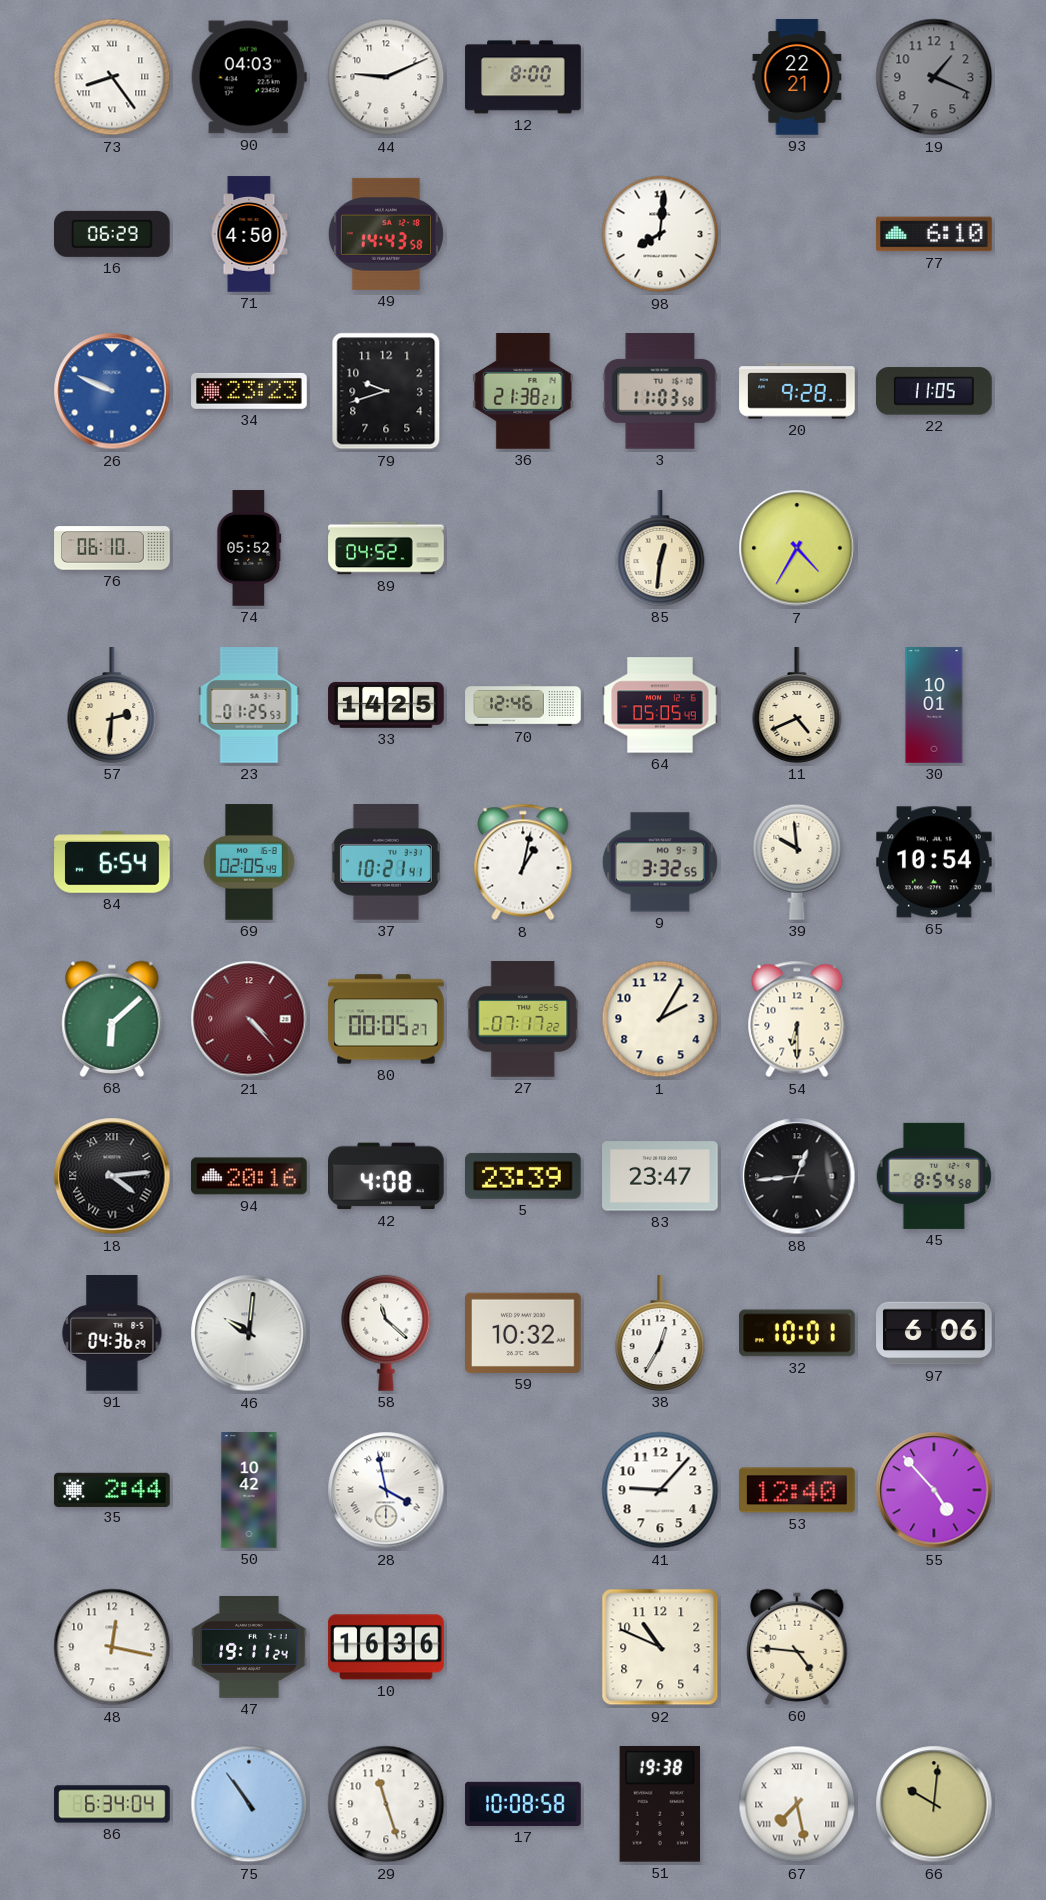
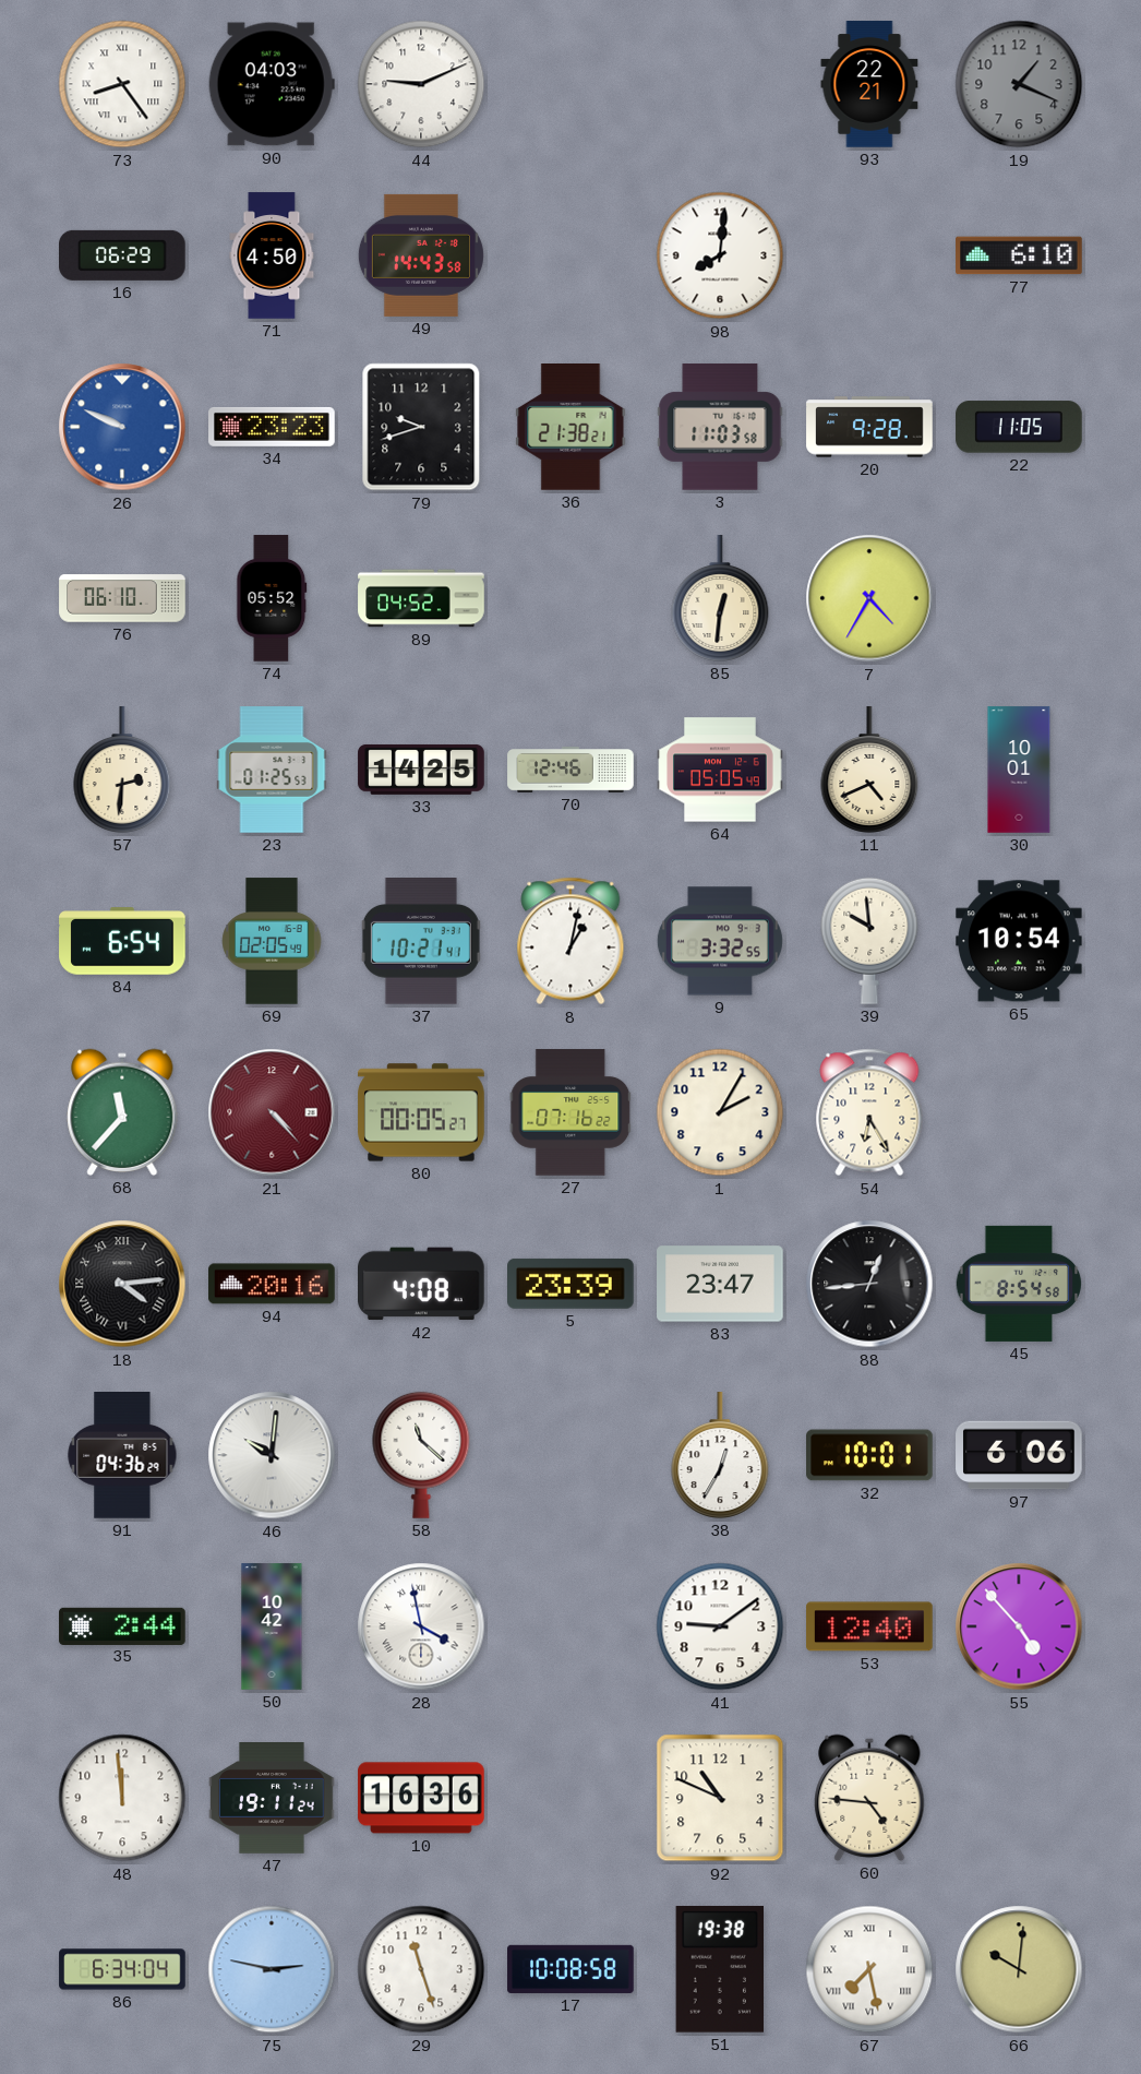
12: 8:00 -> none (523, 77)
68: 6:08 -> 11:37 (122, 1112)
27: 07:17 -> 07:16 (570, 1112)
54: 6:30 -> 6:25 (869, 1112)
59: 10:32 -> none (524, 1333)
41: 9:07 -> 9:09 (720, 1626)
48: 12:17 -> 11:59 (122, 1798)
75: 10:54 -> 2:47 (272, 1969)
